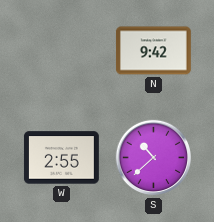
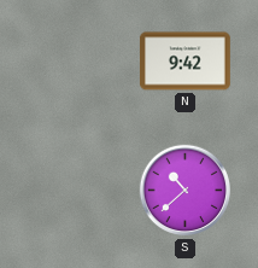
W: 2:55 -> none (61, 158)
